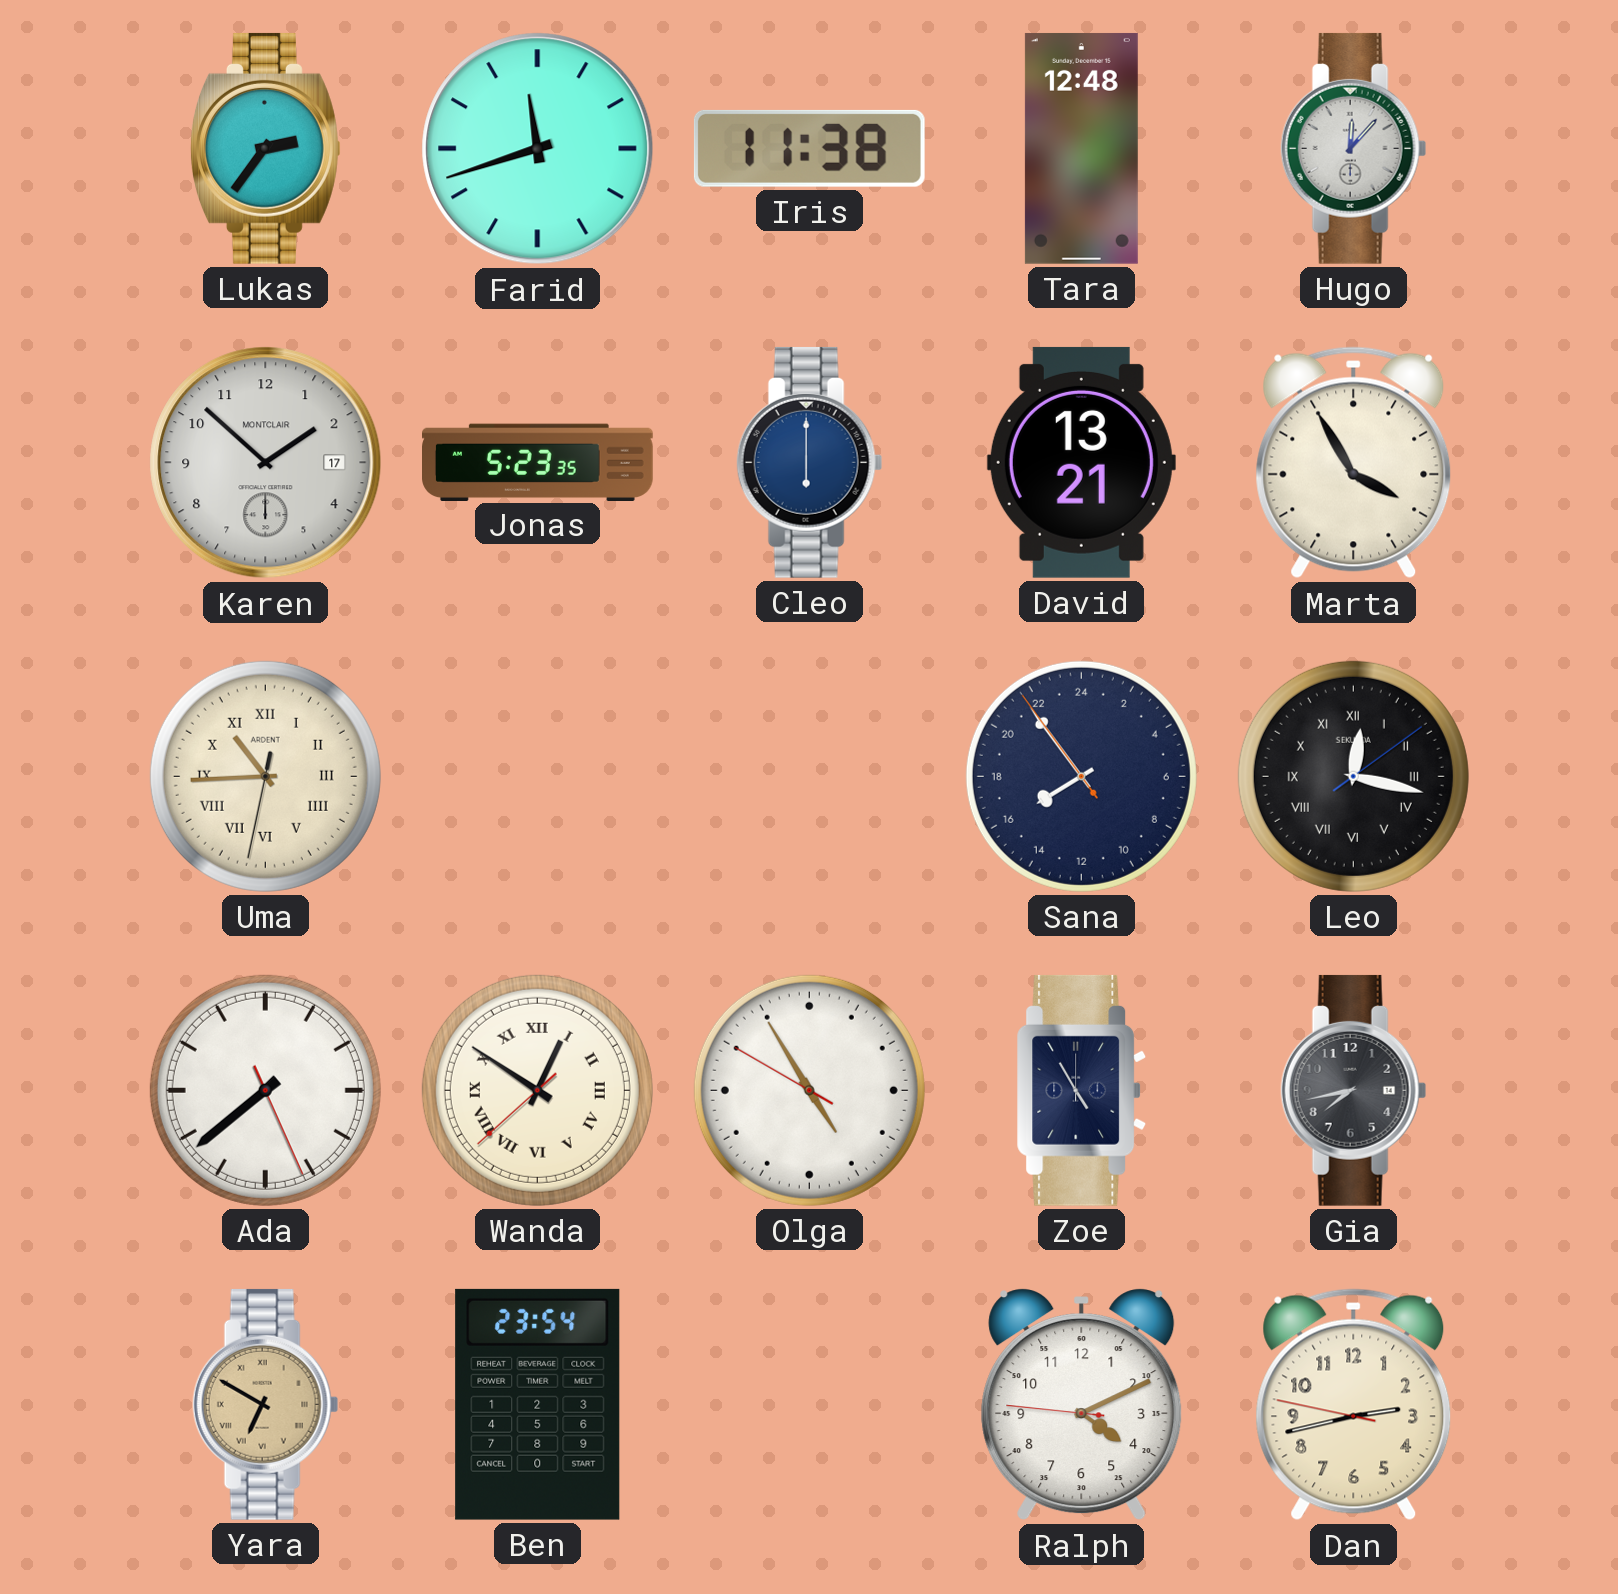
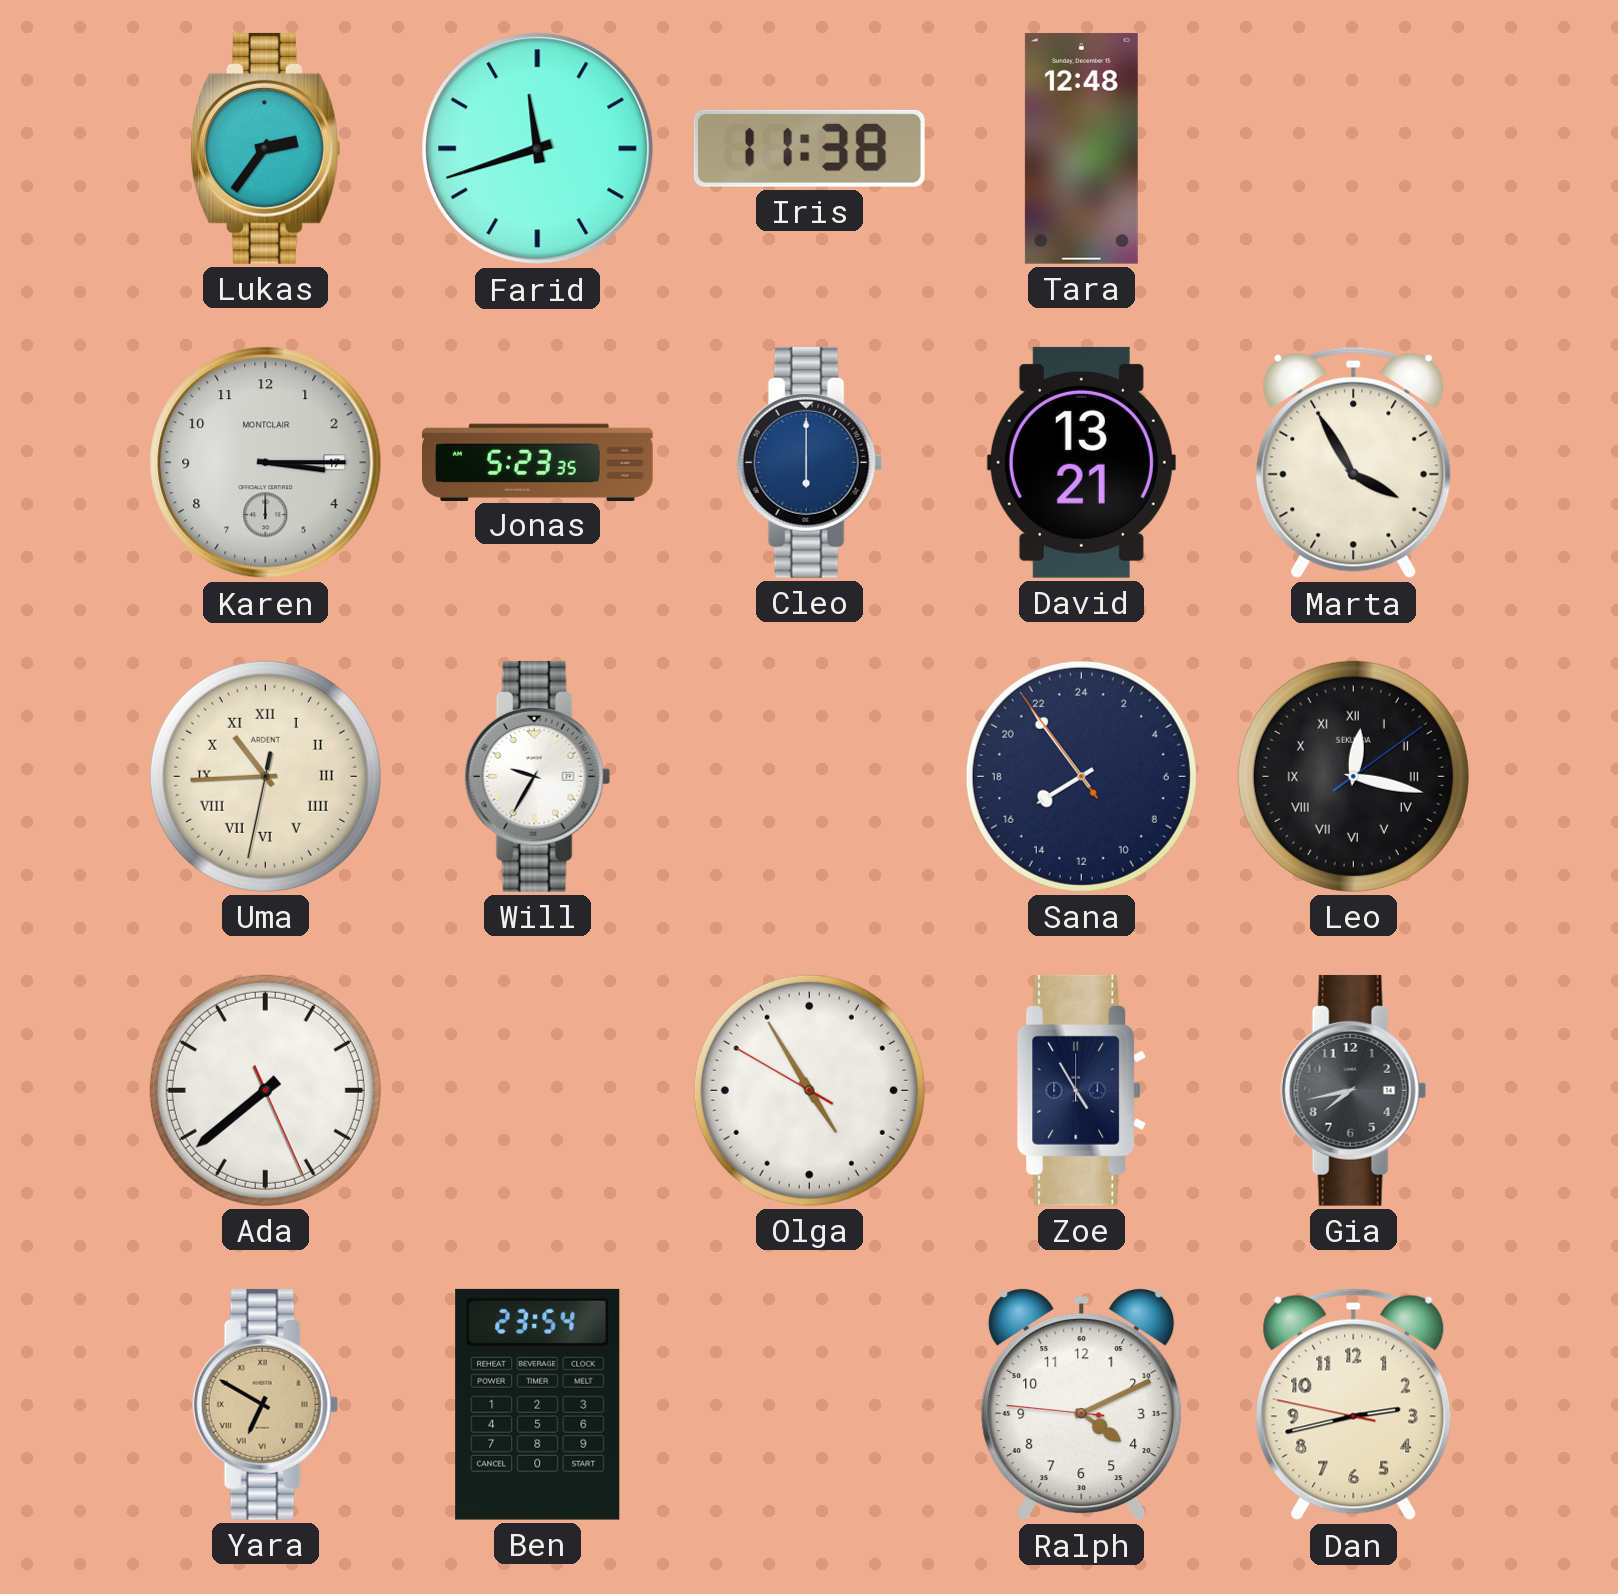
Hugo: 12:07 -> none (1354, 148)
Karen: 1:52 -> 3:15 (266, 463)
Will: none -> 9:35 (538, 776)
Wanda: 12:50 -> none (537, 1090)
